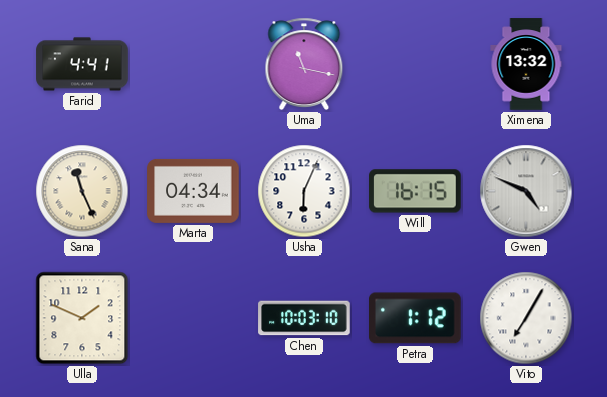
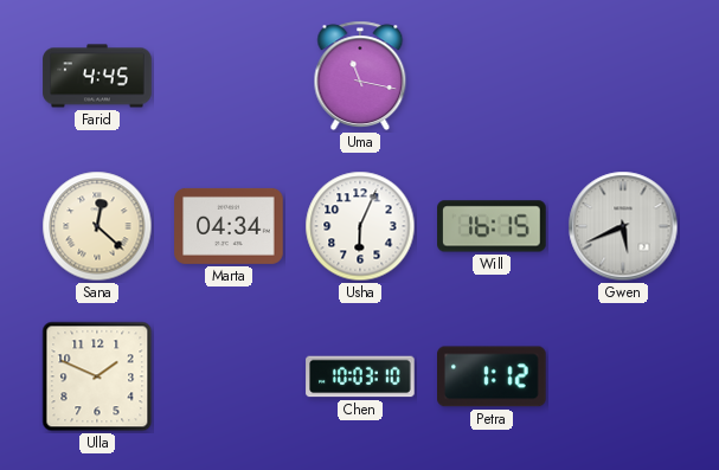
Farid: 4:41 -> 4:45 (97, 76)
Ximena: 13:32 -> none (526, 64)
Sana: 11:26 -> 12:22 (97, 226)
Gwen: 4:49 -> 5:41 (623, 226)
Vito: 7:05 -> none (526, 318)
